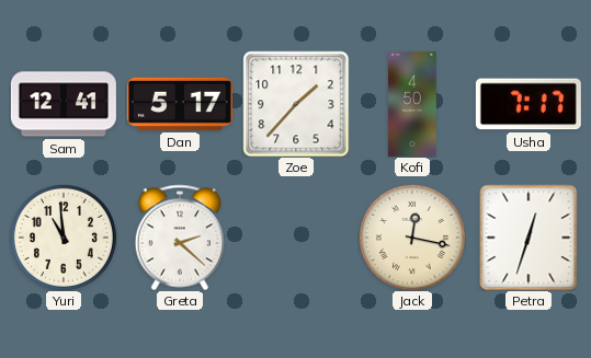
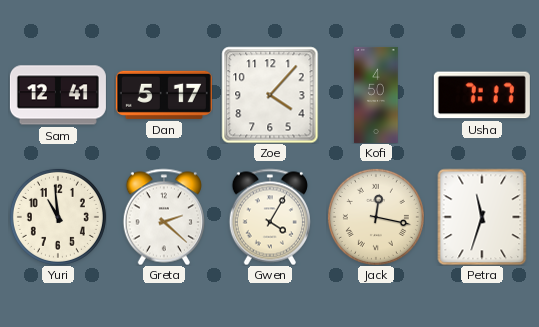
Zoe: 1:37 -> 4:07 (270, 95)
Gwen: none -> 4:05 (270, 217)
Petra: 12:33 -> 11:33 (482, 217)
